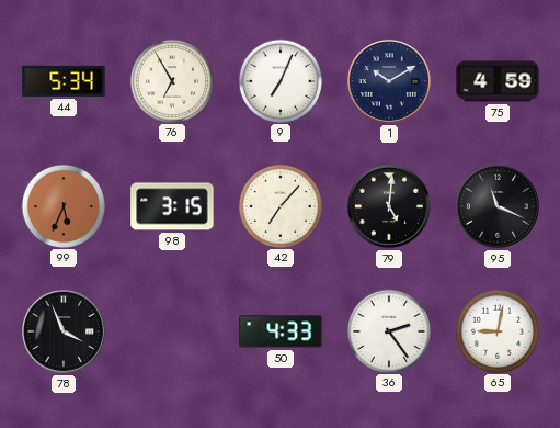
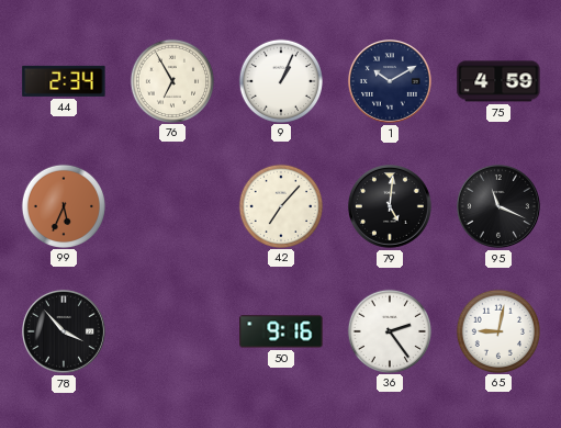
44: 5:34 -> 2:34 (64, 81)
9: 7:04 -> 1:04 (280, 80)
98: 3:15 -> none (172, 206)
78: 3:56 -> 3:53 (64, 331)
50: 4:33 -> 9:16 (281, 331)
